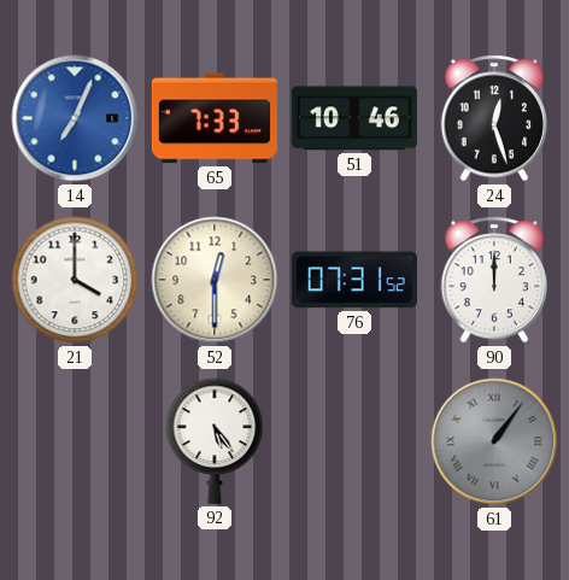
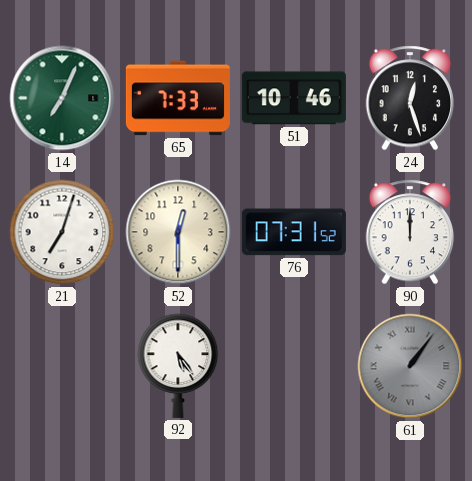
14 dial: blue -> green (62, 98)
21: 4:00 -> 7:03 (62, 232)
